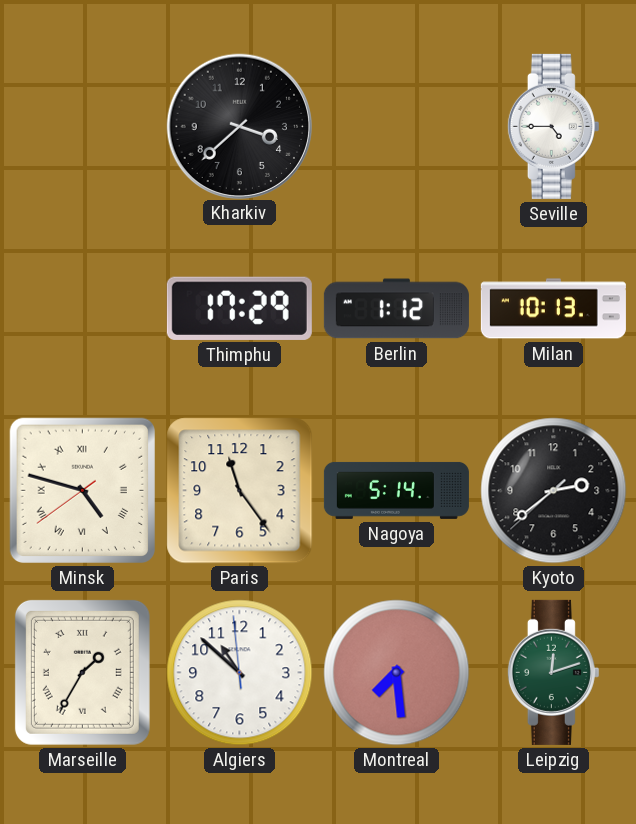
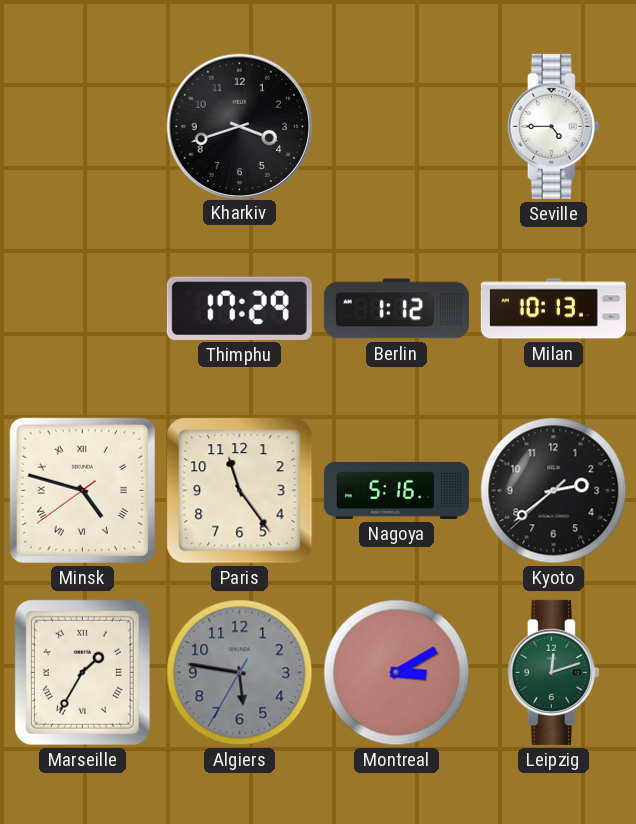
Kharkiv: 3:38 -> 3:42 (239, 126)
Nagoya: 5:14 -> 5:16 (396, 490)
Algiers: 10:51 -> 5:46 (240, 673)
Algiers dial: white -> grey (240, 673)
Montreal: 7:29 -> 3:10 (397, 673)
